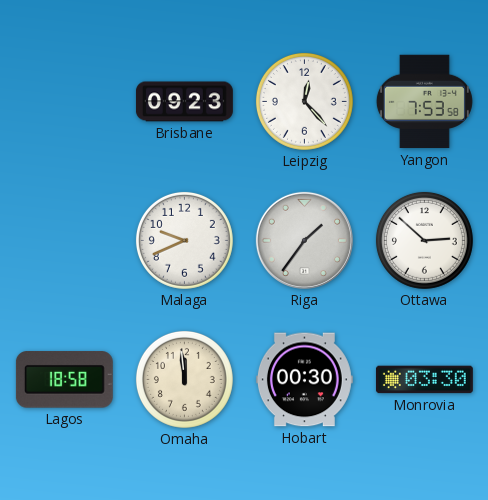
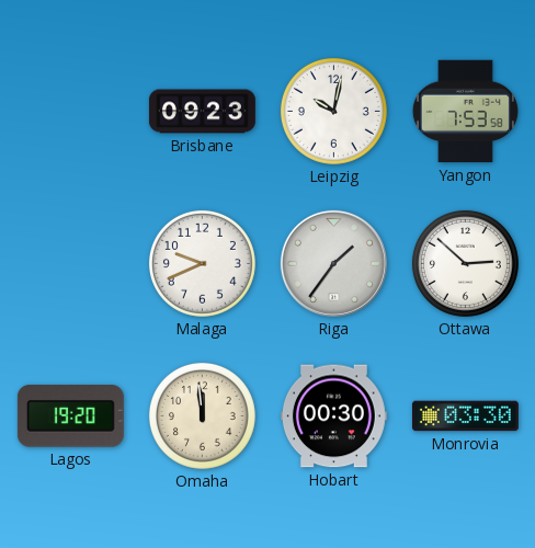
Leipzig: 12:23 -> 10:02 (333, 111)
Lagos: 18:58 -> 19:20 (70, 416)
